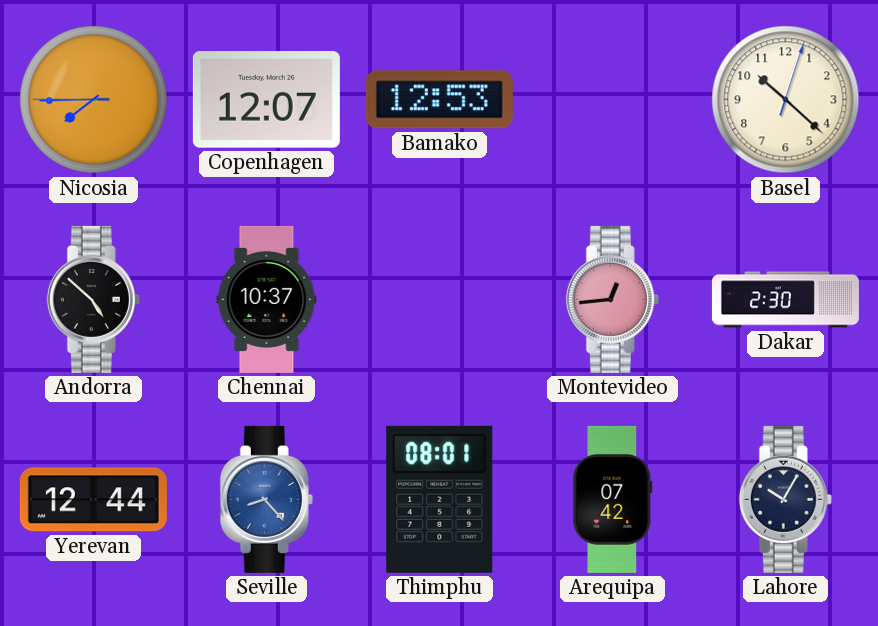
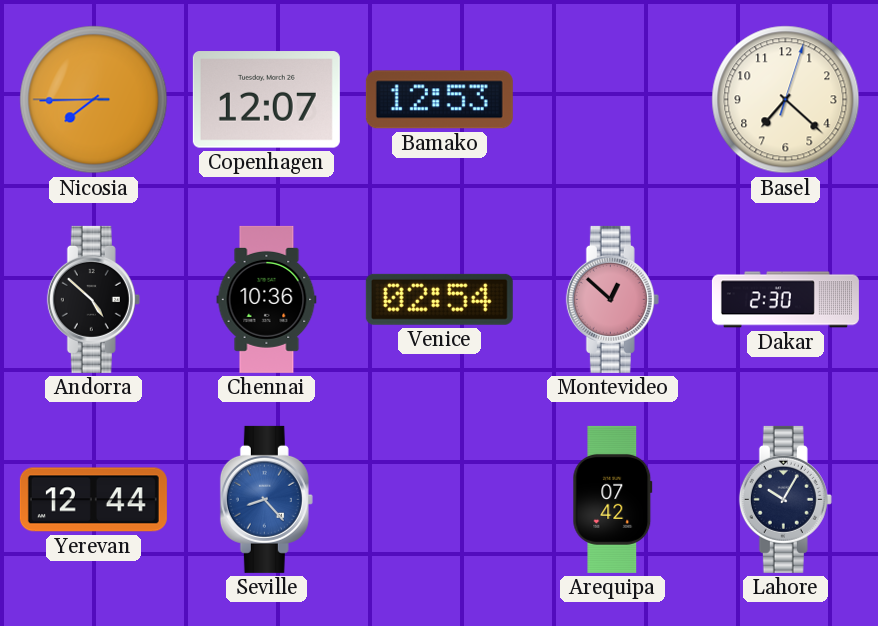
Basel: 10:22 -> 7:22 (786, 100)
Chennai: 10:37 -> 10:36 (267, 299)
Venice: none -> 02:54 (439, 299)
Montevideo: 12:44 -> 12:52 (612, 299)
Thimphu: 08:01 -> none (440, 499)
